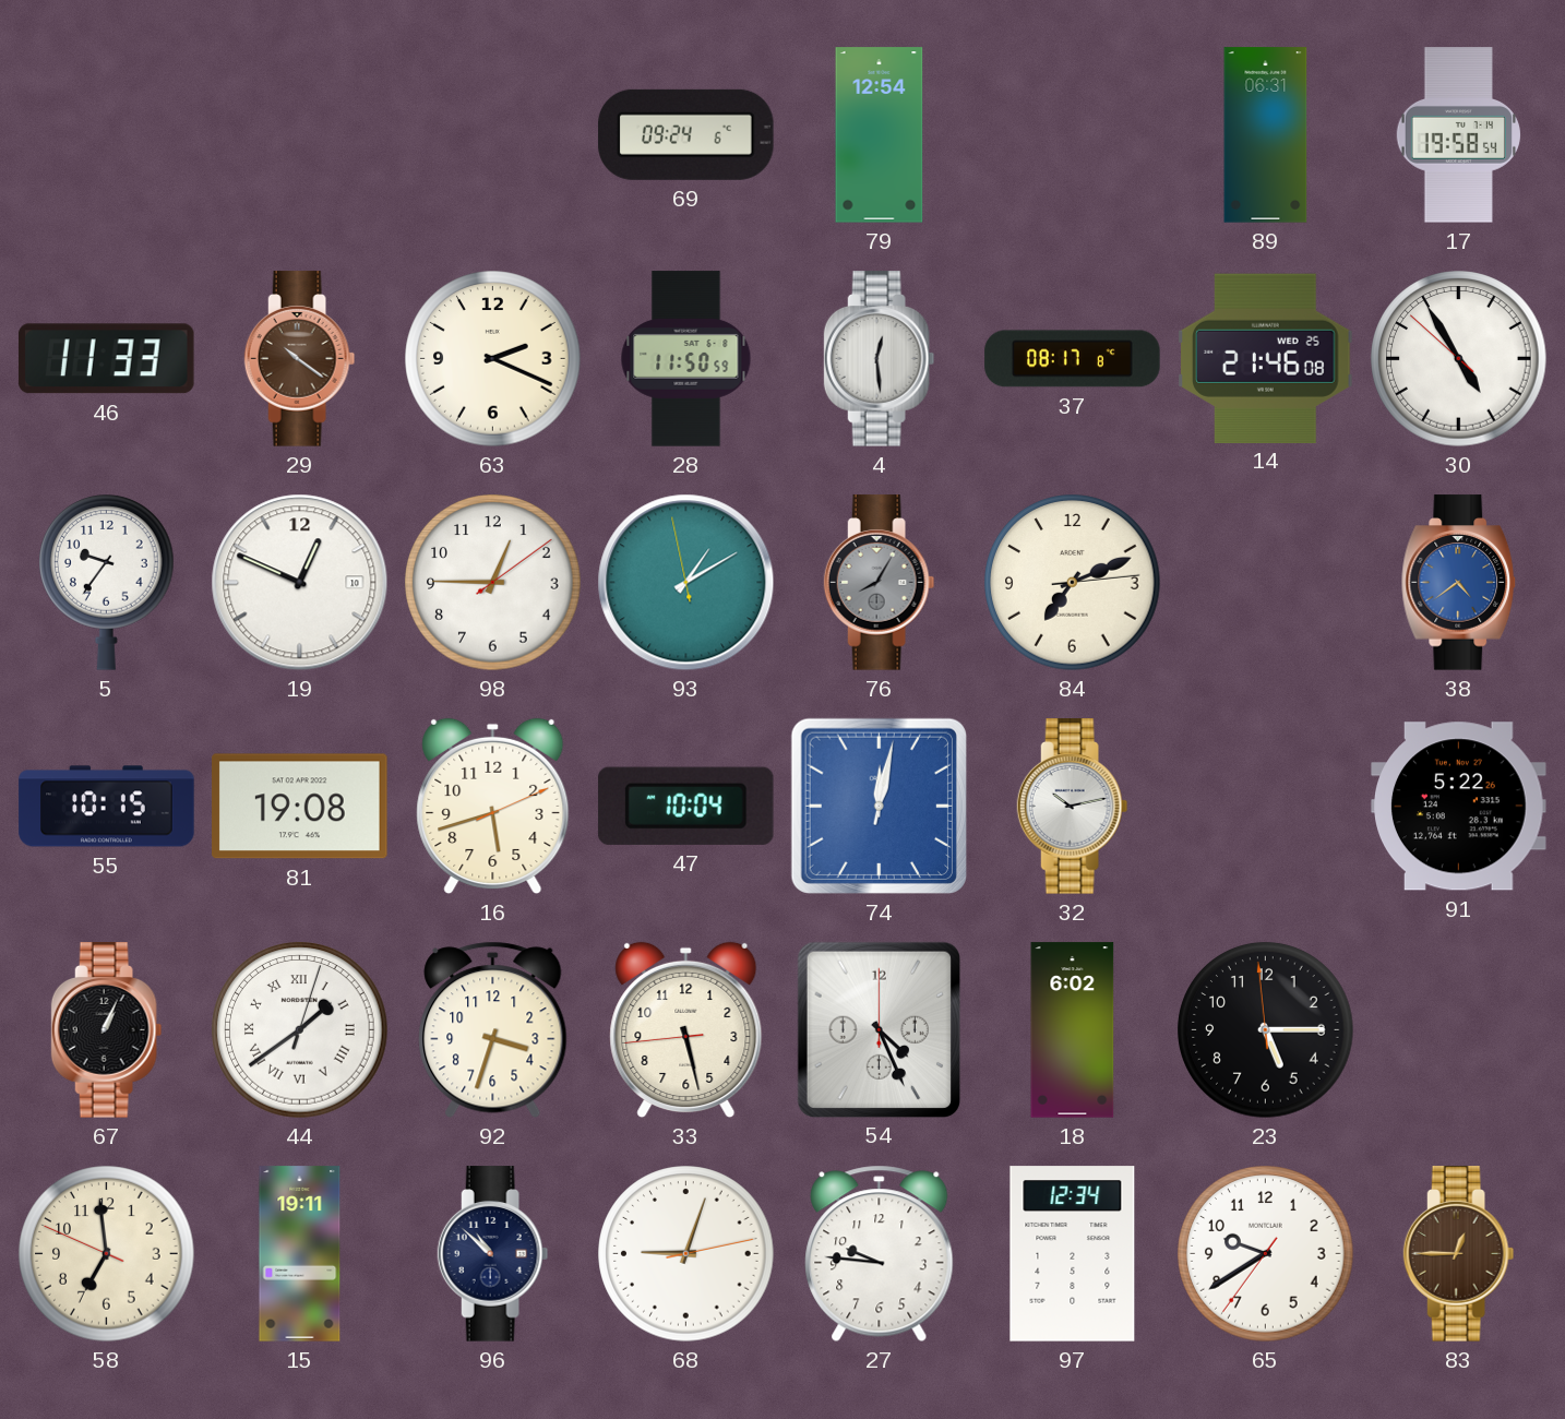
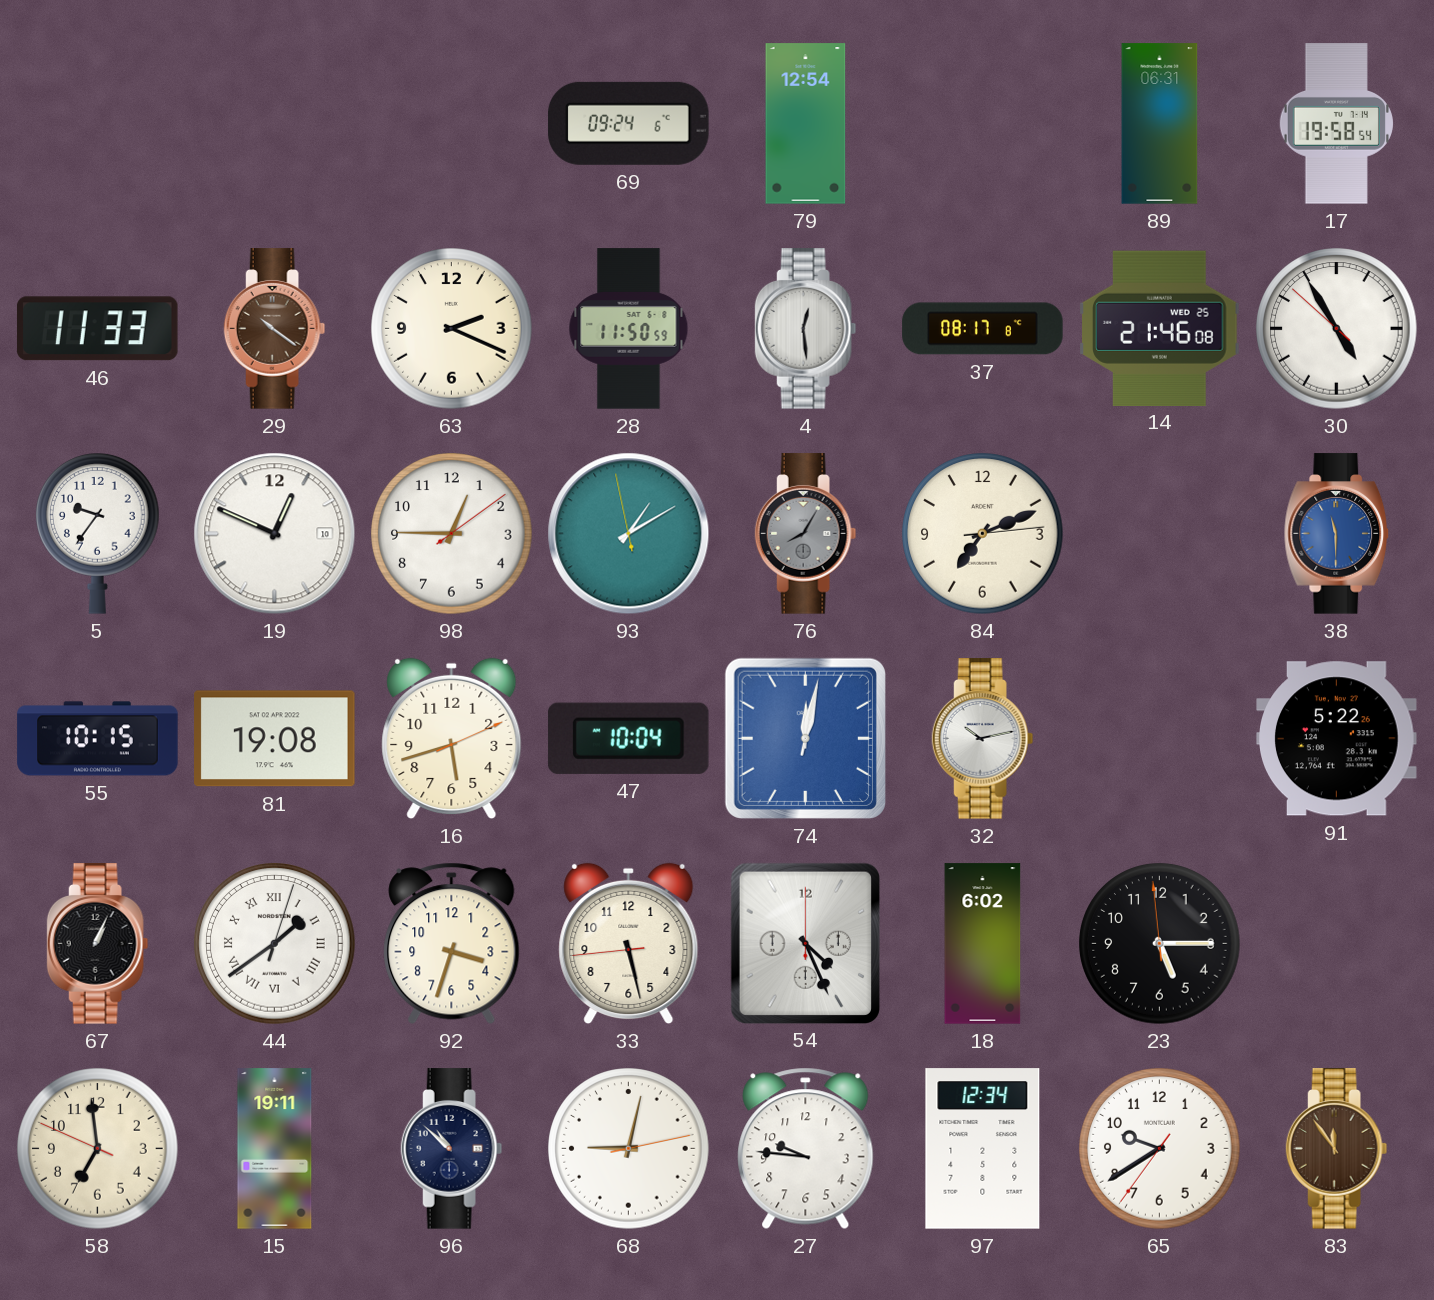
38: 4:39 -> 11:30 (1337, 534)
68: 9:03 -> 9:02 (629, 1149)
83: 12:45 -> 11:54 (1337, 1149)
